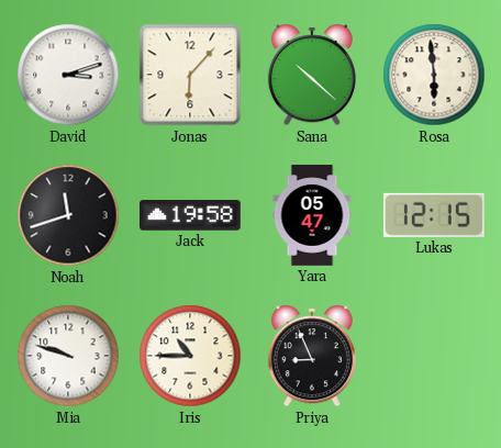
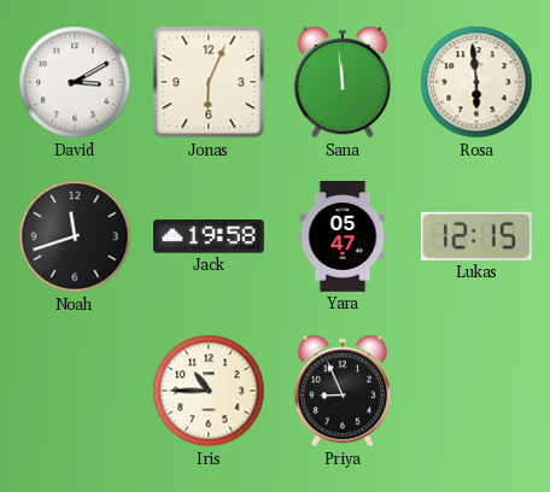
David: 3:12 -> 3:10 (75, 82)
Jonas: 6:07 -> 6:04 (209, 82)
Sana: 10:22 -> 11:59 (343, 82)
Mia: 9:48 -> none (68, 356)
